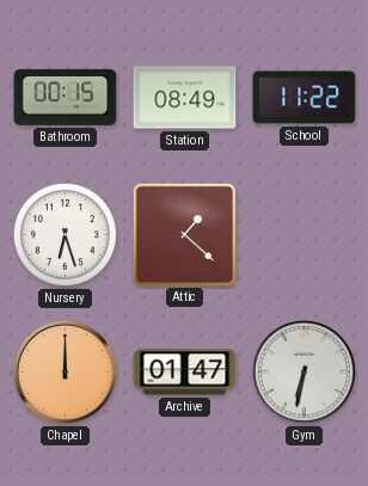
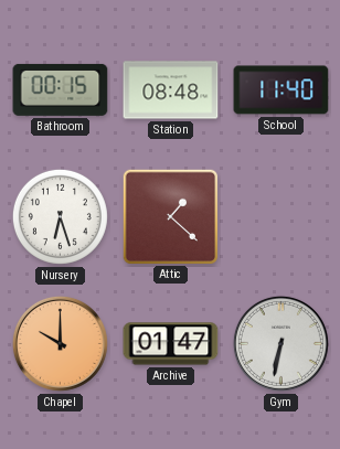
Station: 08:49 -> 08:48 (171, 90)
School: 11:22 -> 11:40 (281, 90)
Chapel: 12:00 -> 10:00 (60, 343)
